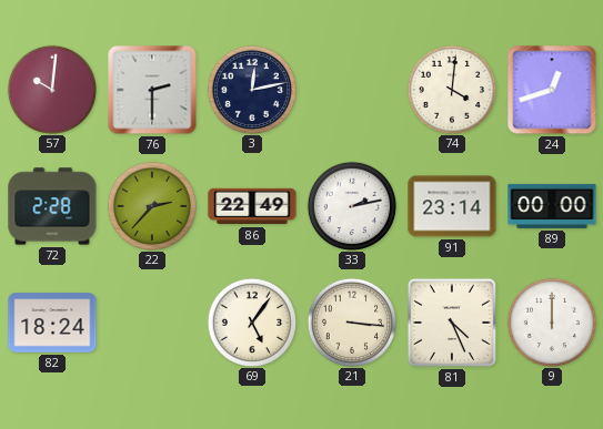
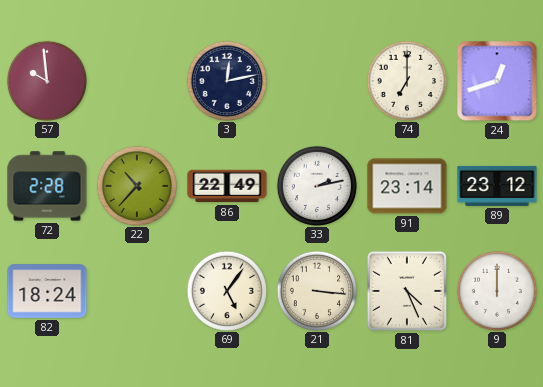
57: 10:01 -> 9:59 (46, 80)
76: 2:30 -> none (152, 90)
74: 4:01 -> 7:00 (406, 80)
22: 2:37 -> 10:37 (136, 185)
89: 00:00 -> 23:12 (497, 186)
